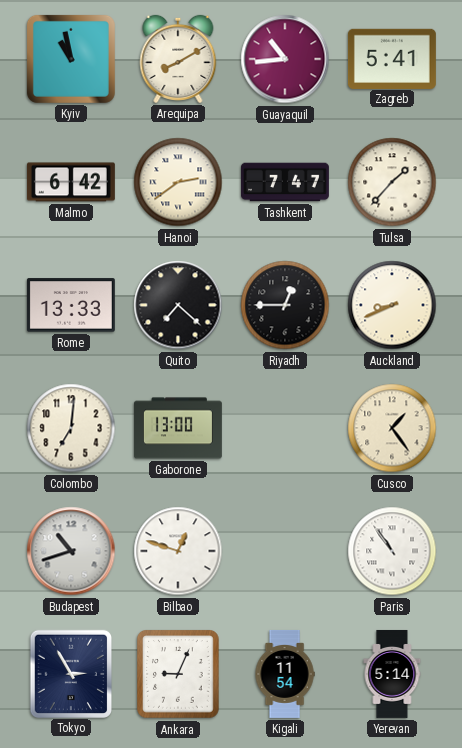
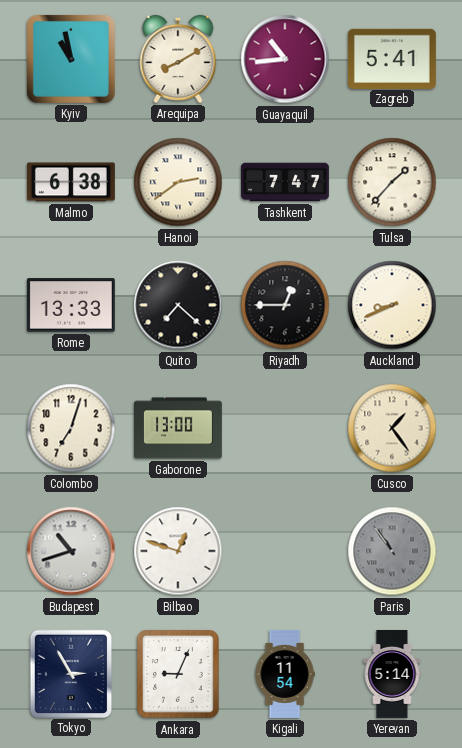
Malmo: 6:42 -> 6:38 (71, 182)
Colombo: 7:01 -> 7:03 (71, 428)
Paris dial: white -> grey (392, 551)
